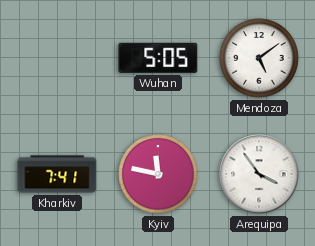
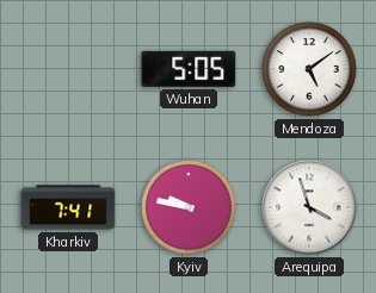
Kyiv: 11:47 -> 9:47 (189, 207)
Arequipa: 3:54 -> 3:57 (309, 207)
